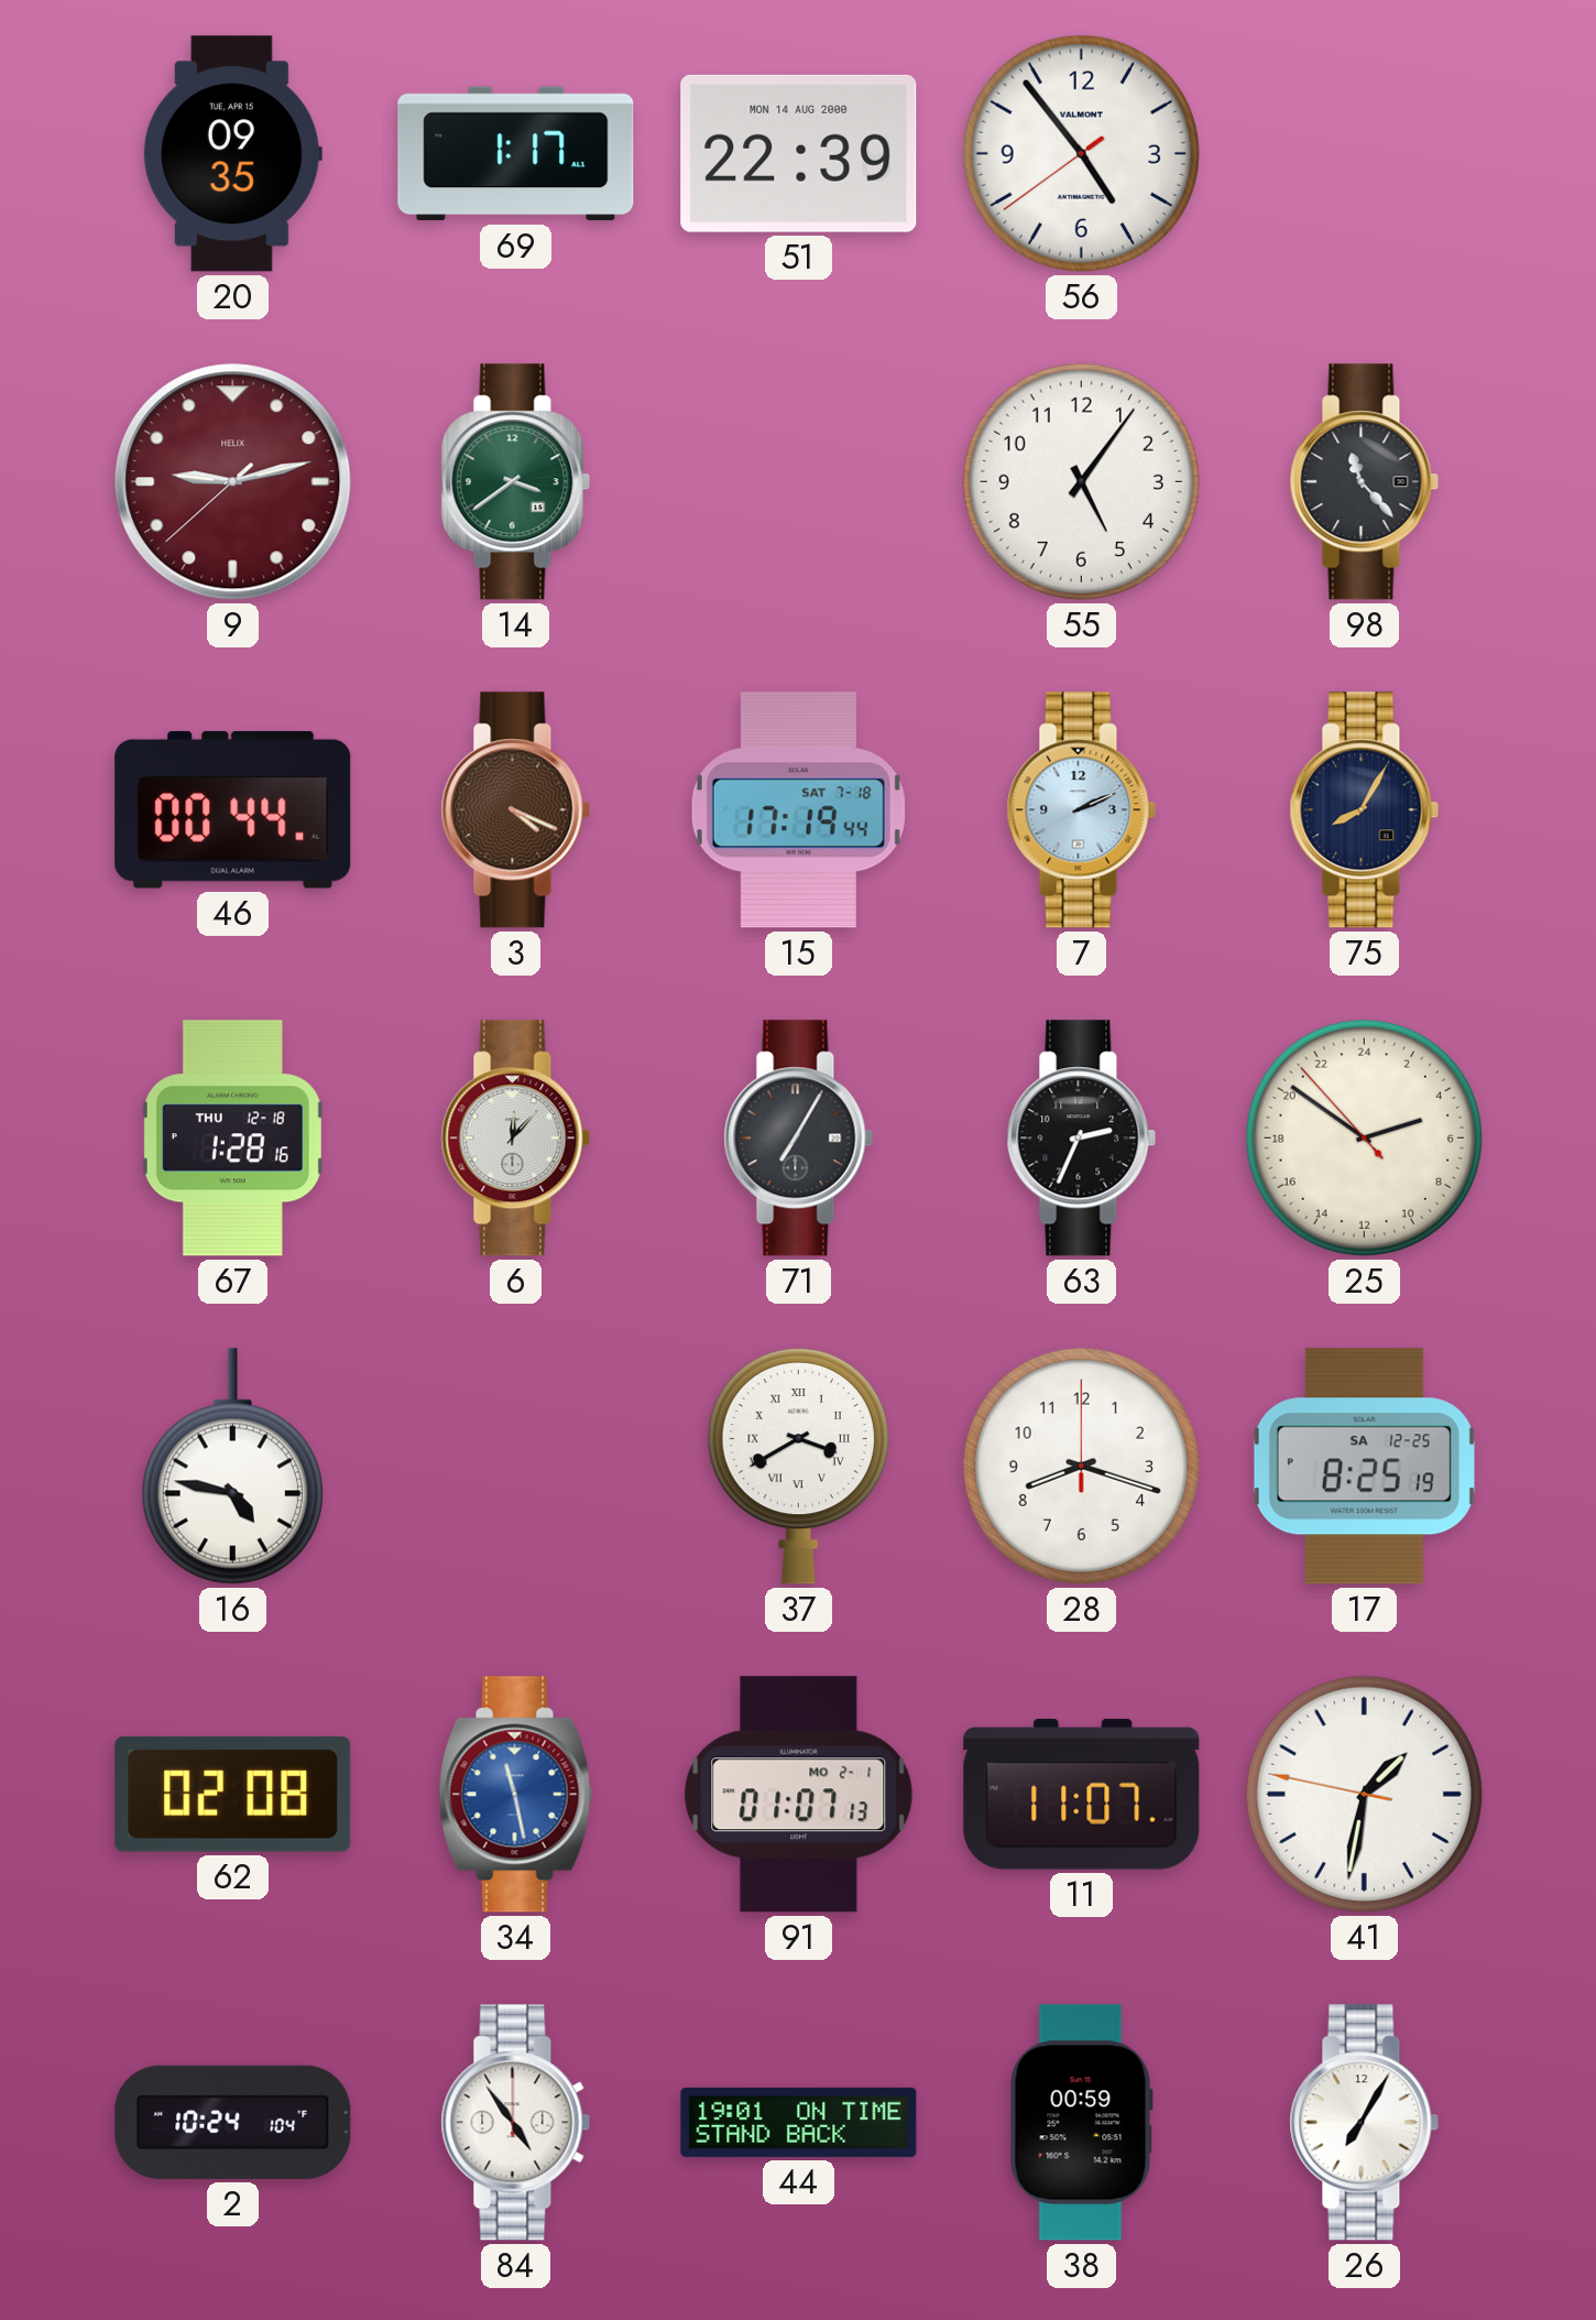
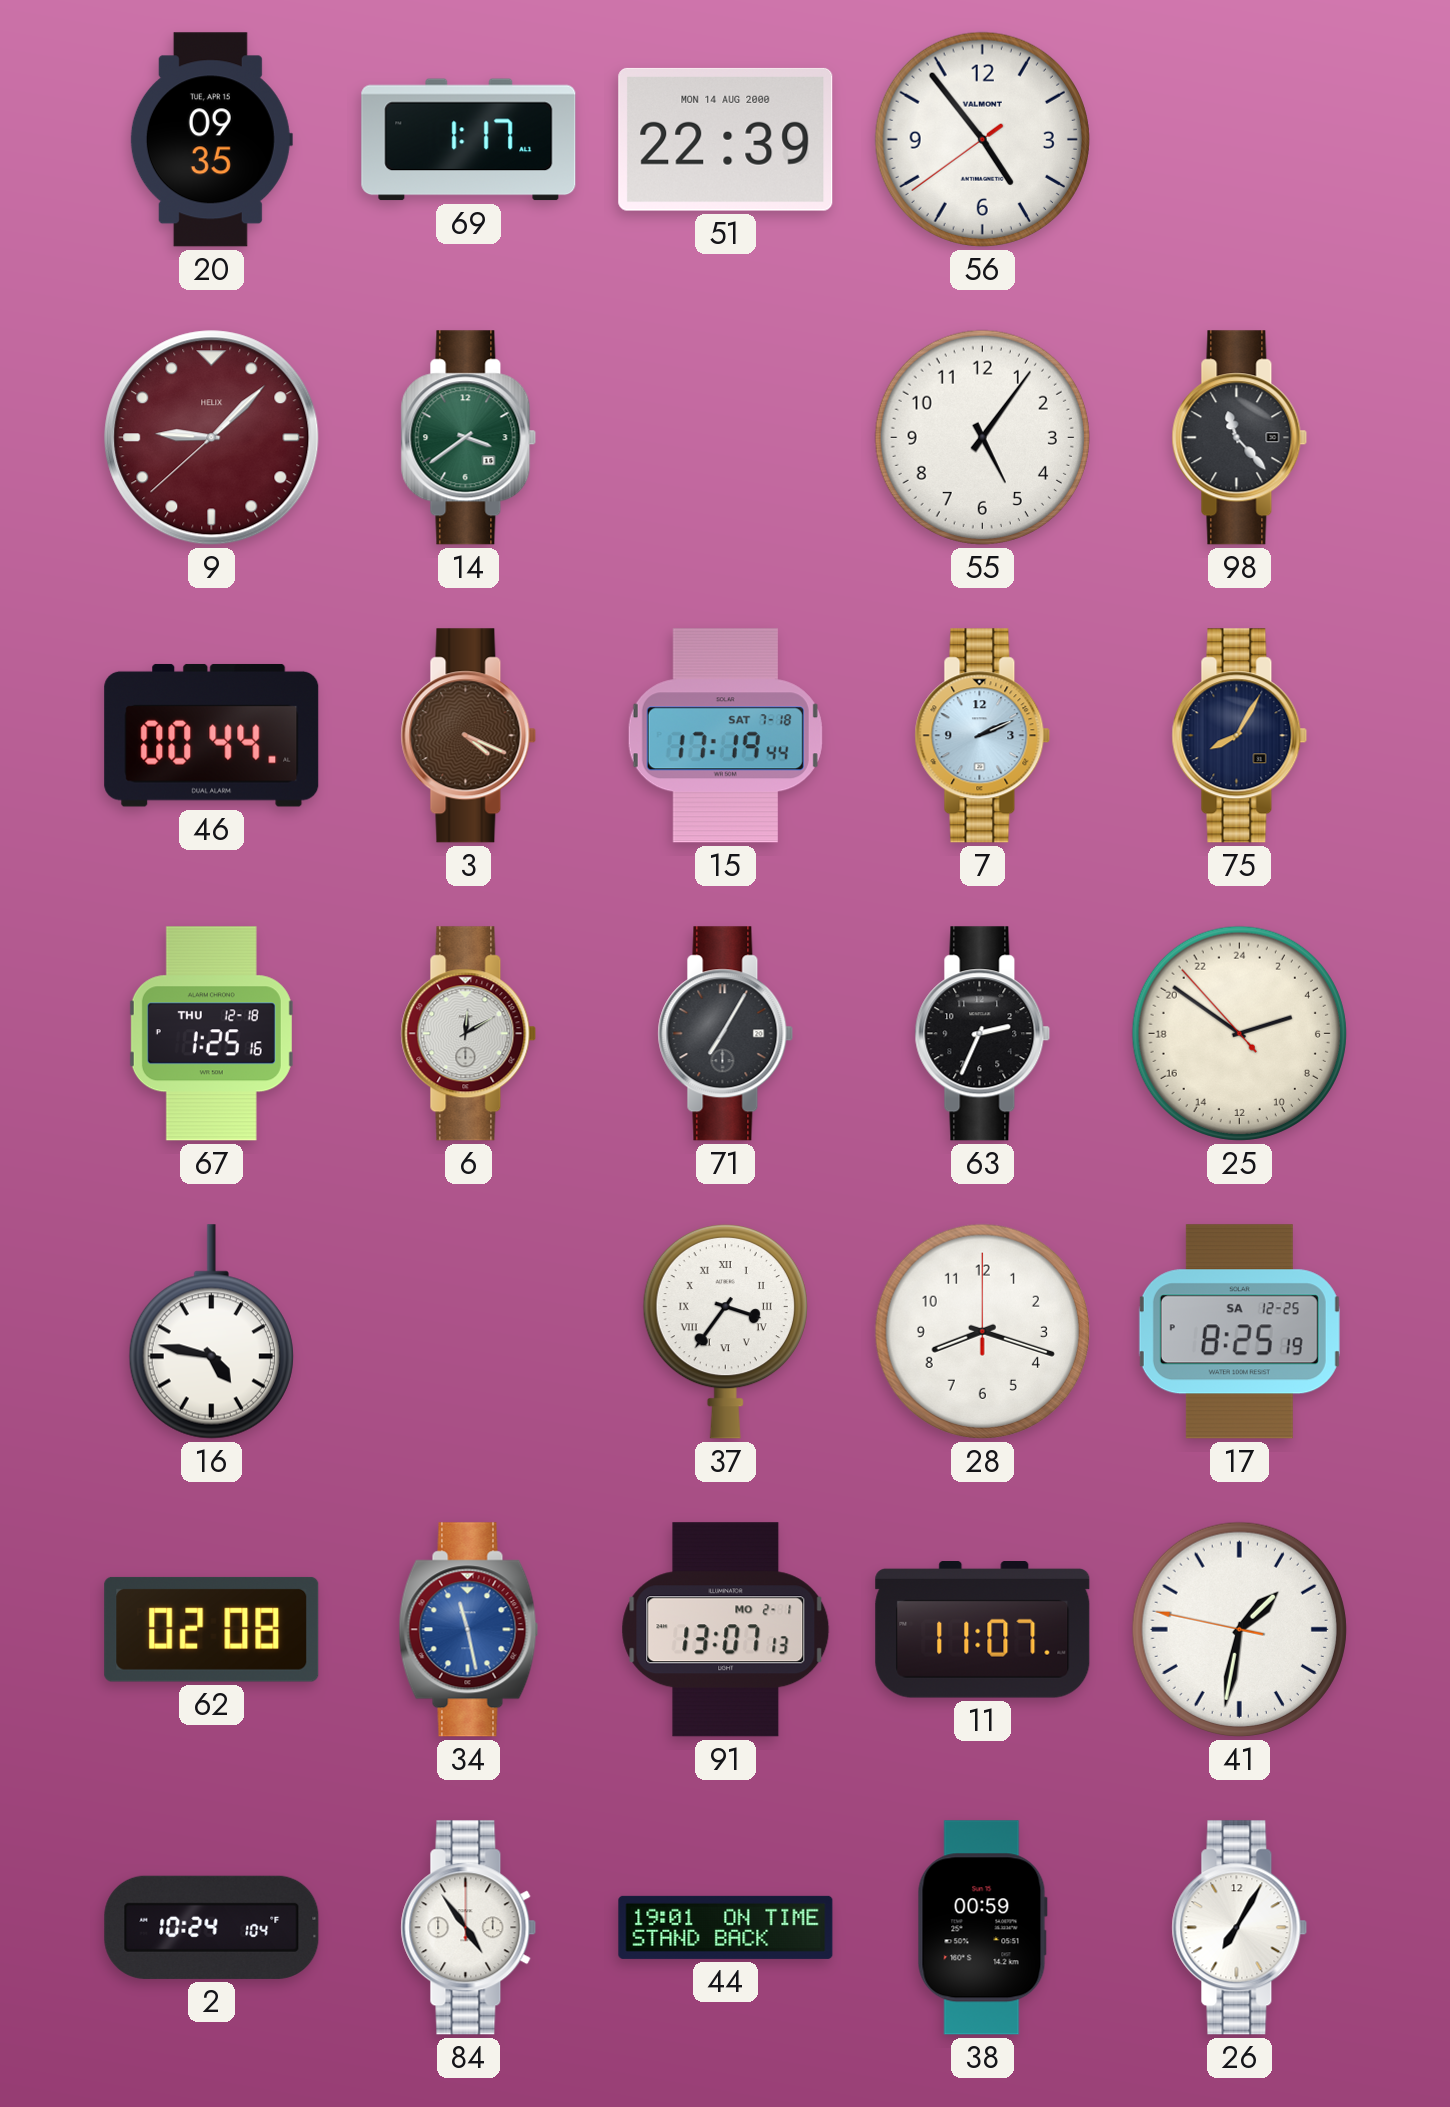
9: 9:12 -> 9:07 (212, 438)
67: 1:28 -> 1:25 (211, 1034)
6: 12:07 -> 12:10 (469, 1034)
37: 3:40 -> 3:36 (725, 1331)
91: 01:07 -> 13:07 (726, 1630)
